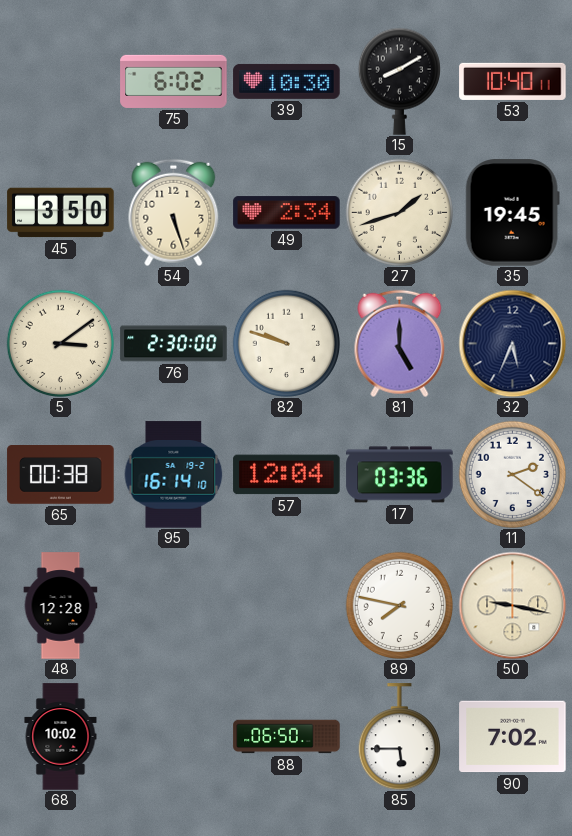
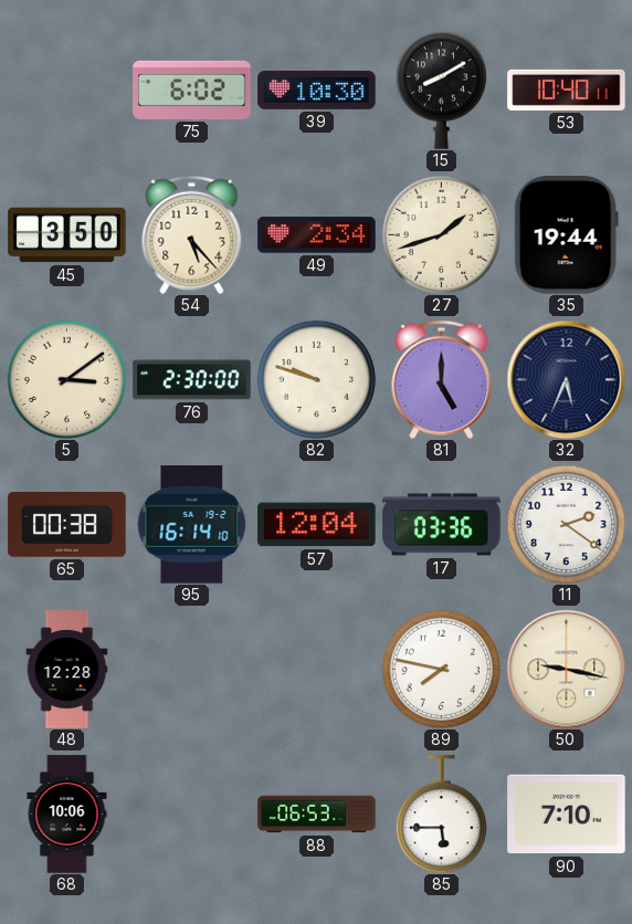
54: 5:27 -> 5:23 (192, 234)
35: 19:45 -> 19:44 (566, 235)
68: 10:02 -> 10:06 (67, 815)
88: 06:50 -> 06:53 (317, 815)
90: 7:02 -> 7:10 (567, 815)
